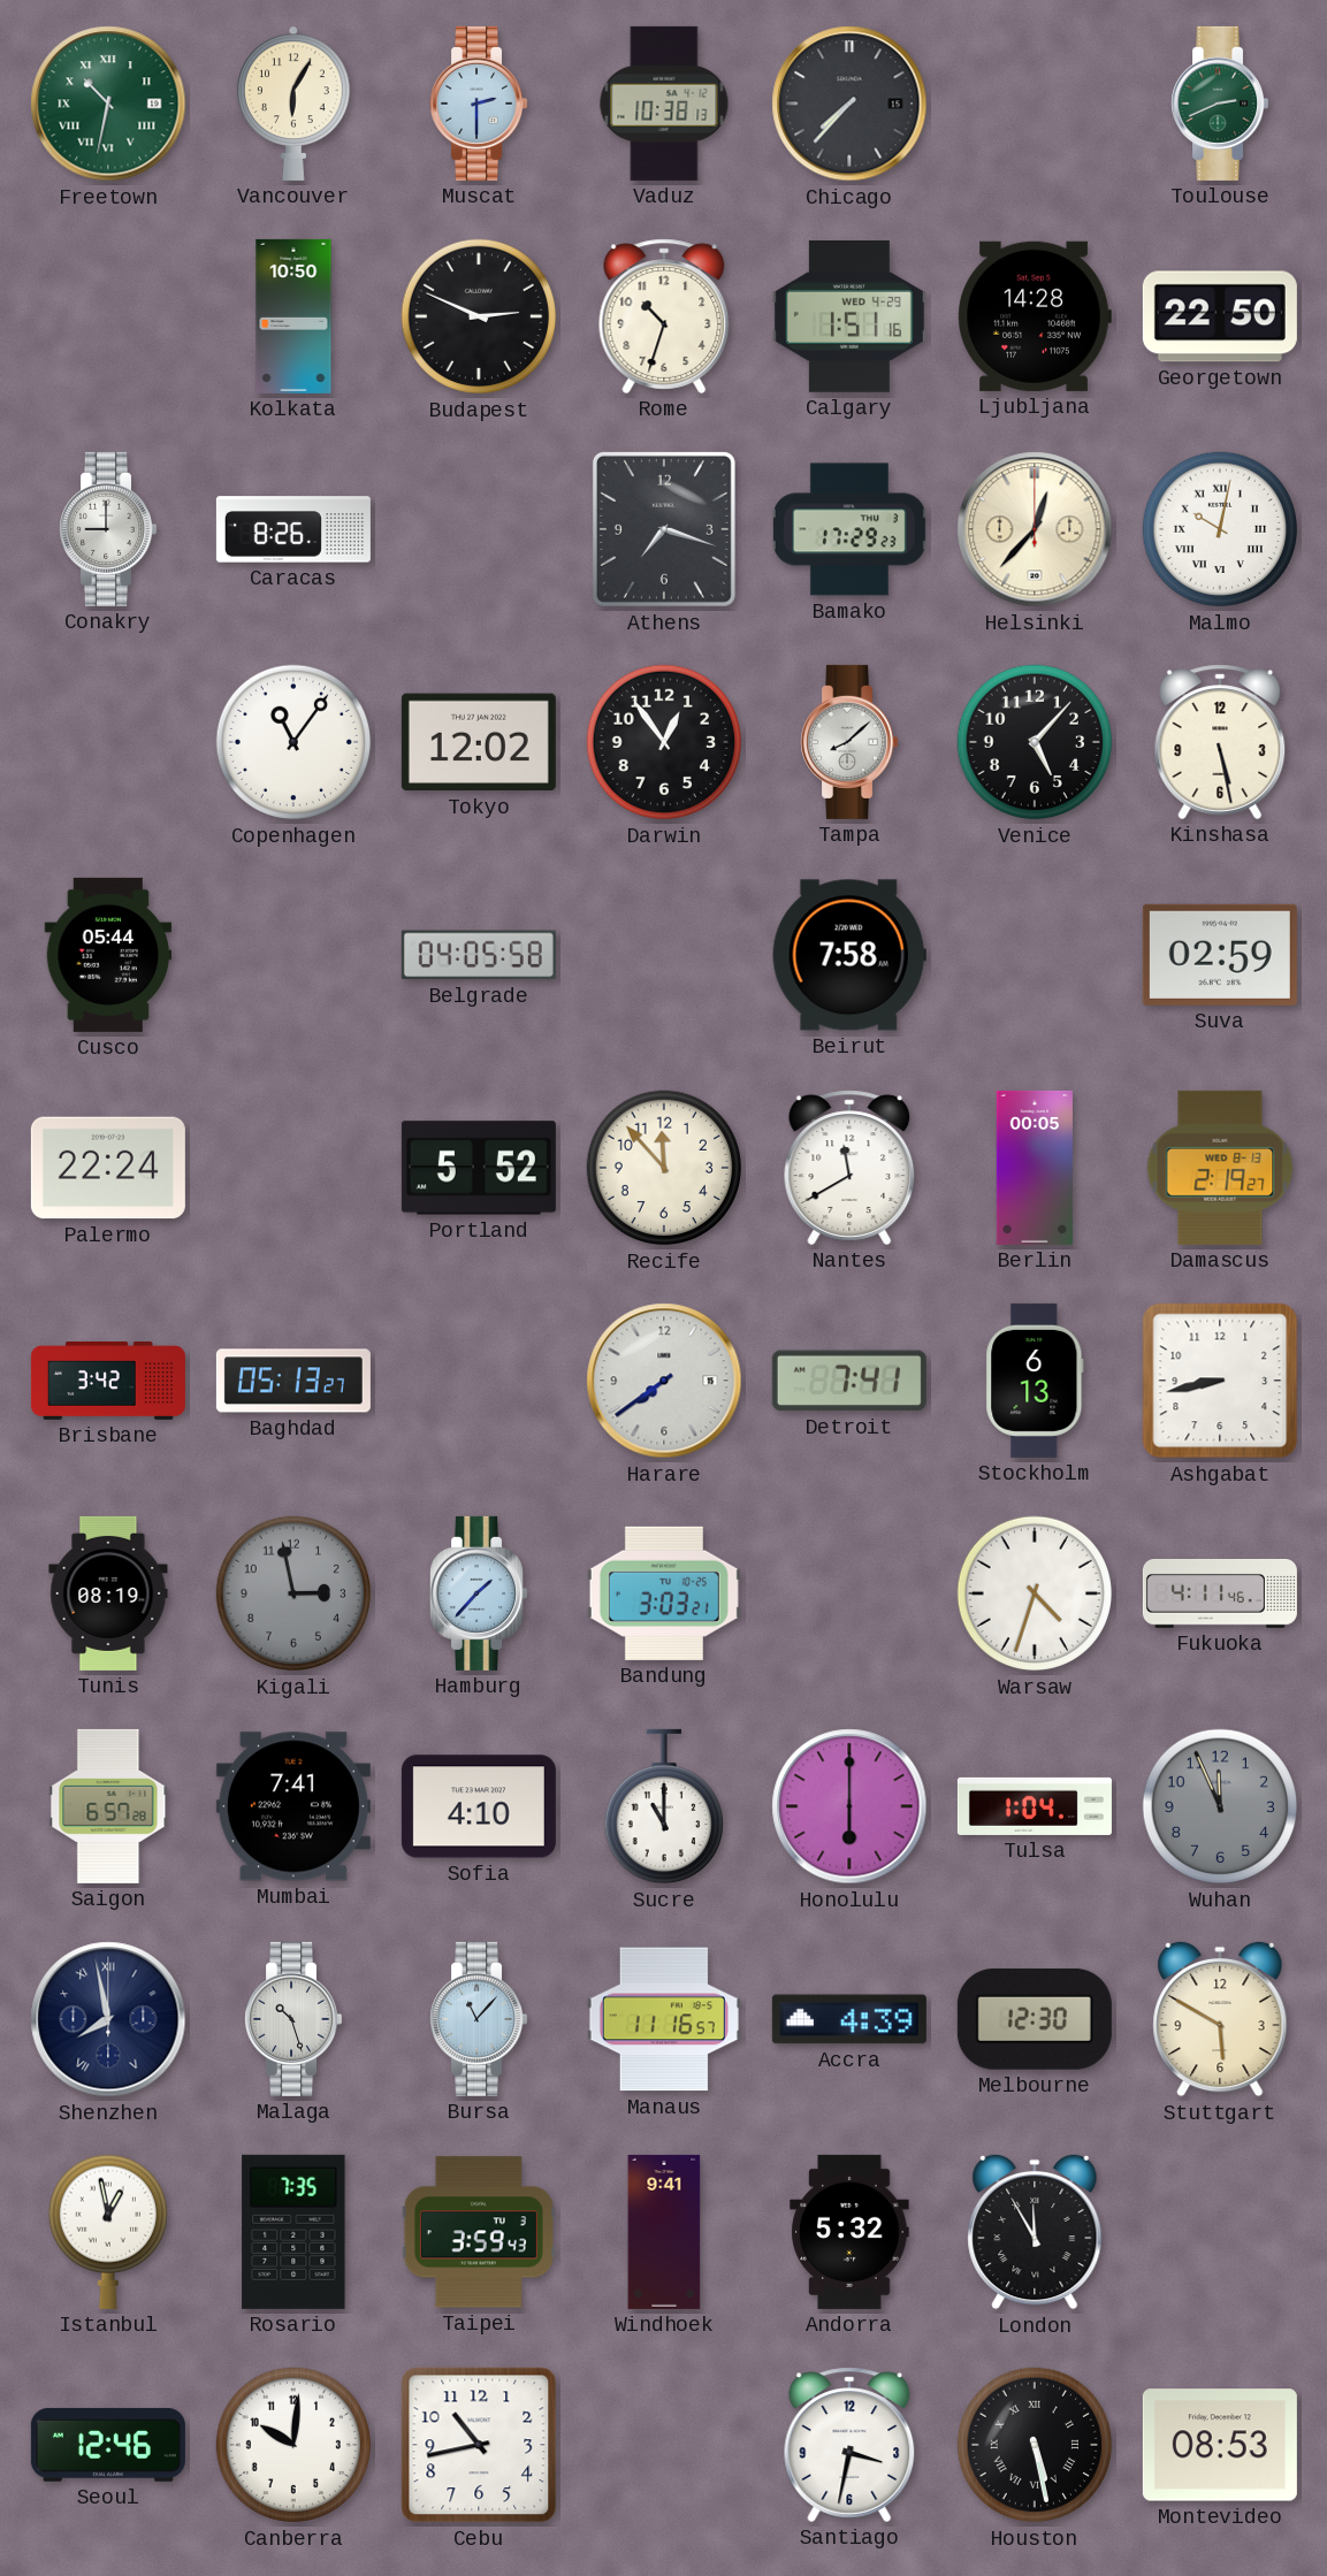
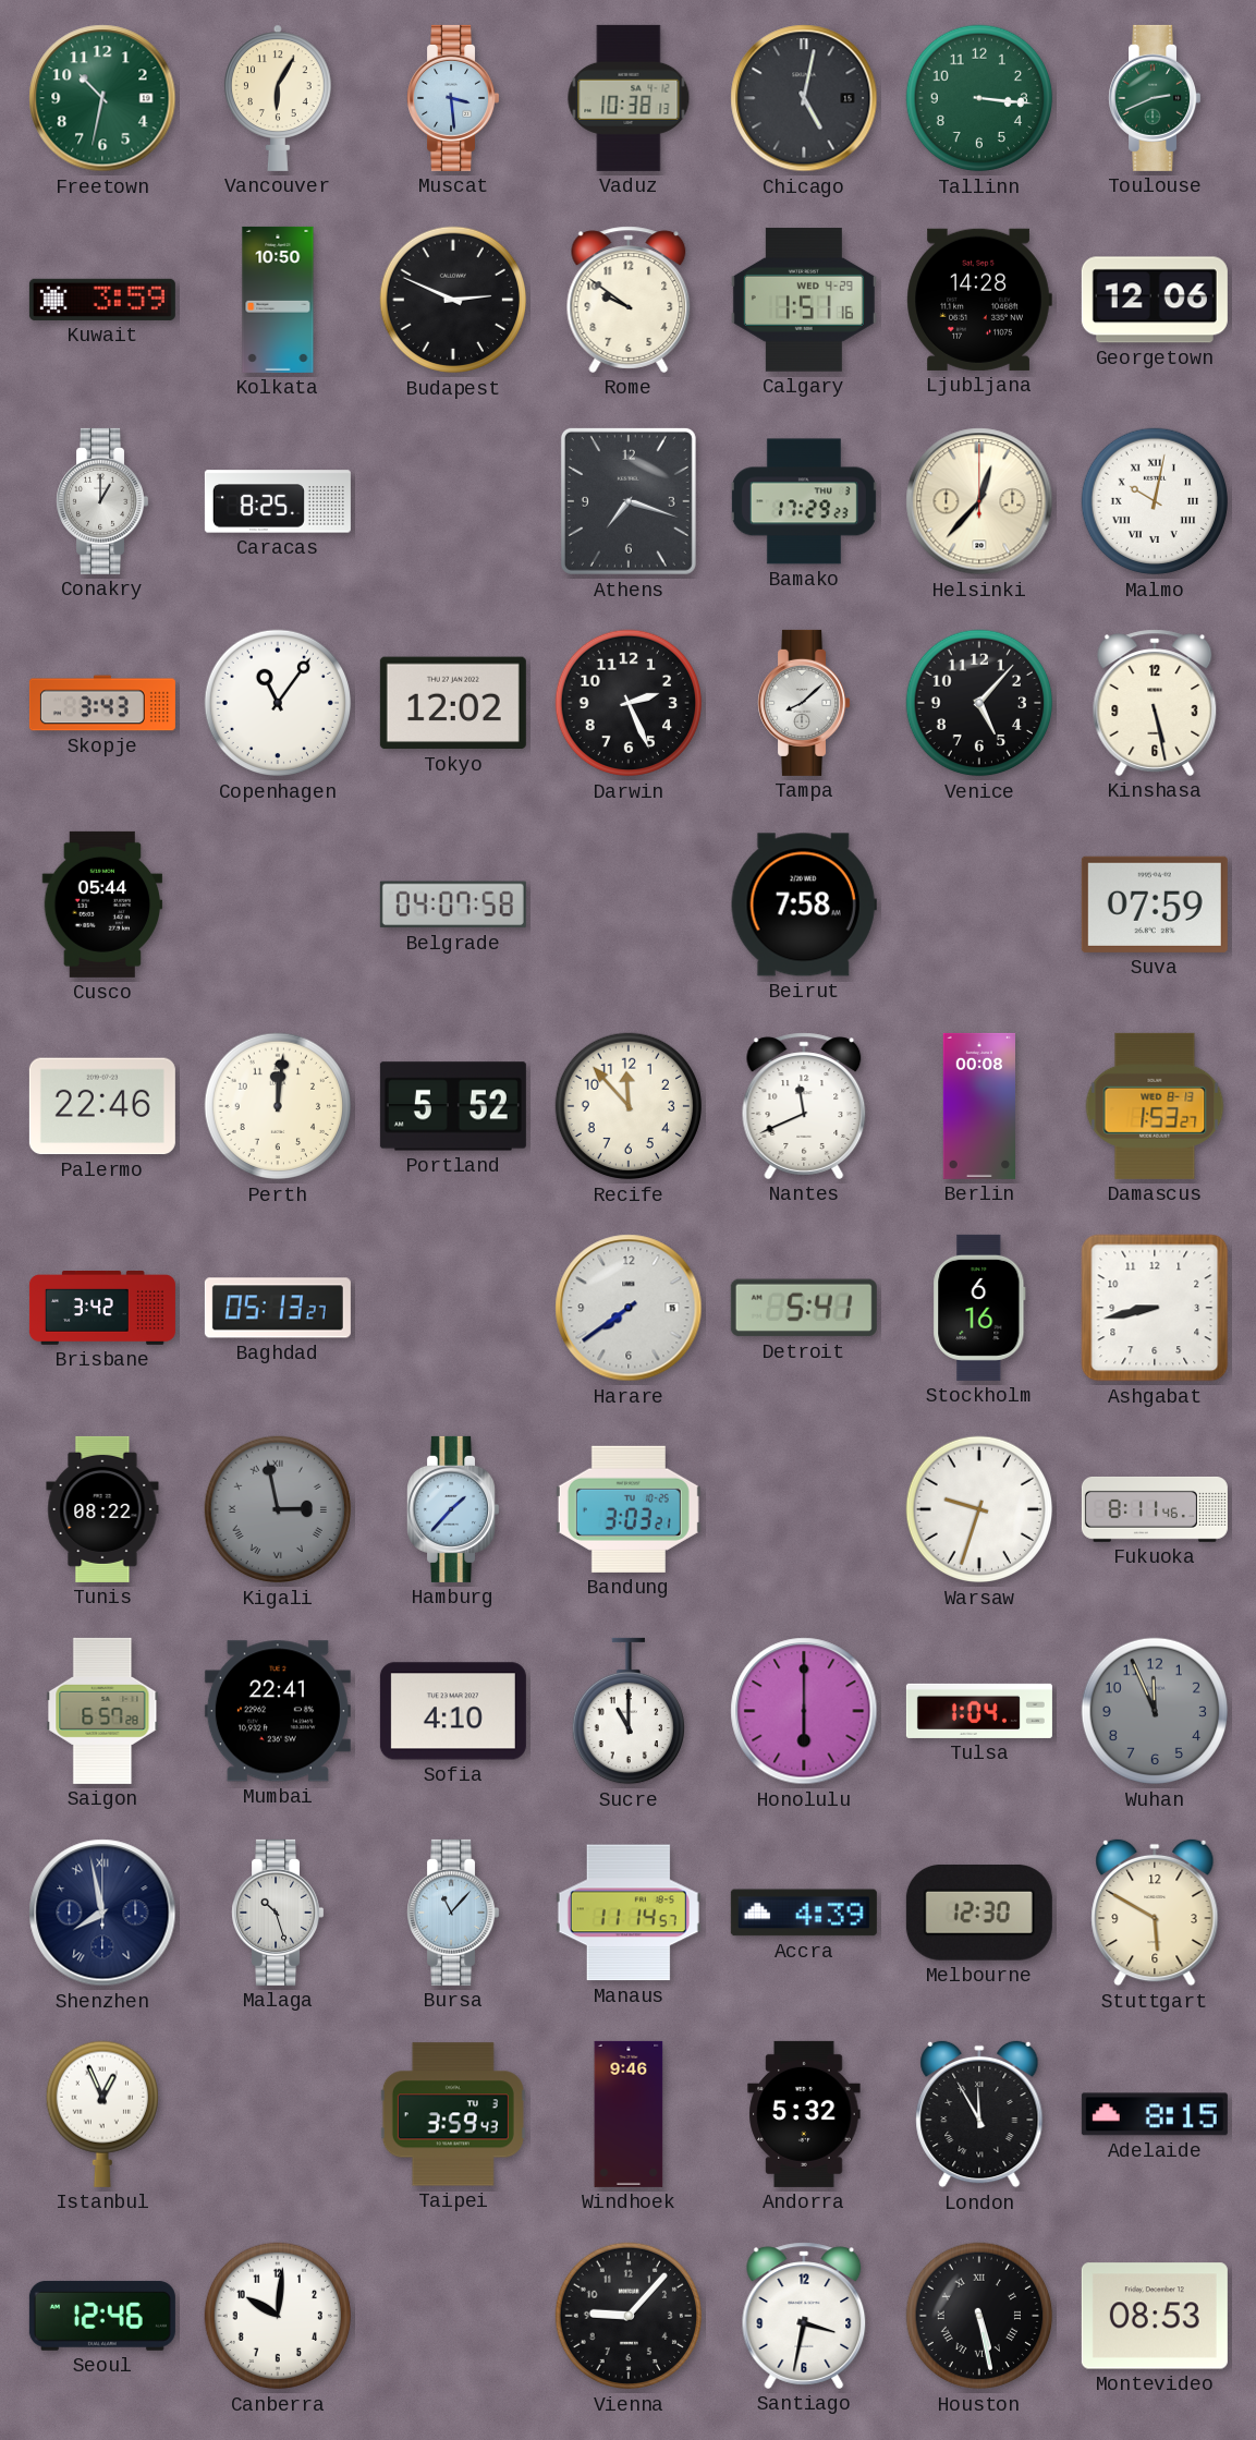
Freetown numerals: Roman -> Arabic (102, 98)
Muscat: 2:30 -> 3:29 (453, 98)
Chicago: 7:37 -> 5:02 (804, 98)
Tallinn: none -> 3:16 (979, 98)
Kuwait: none -> 3:59 (102, 300)
Rome: 10:33 -> 9:51 (629, 300)
Georgetown: 22:50 -> 12:06 (1155, 300)
Conakry: 9:00 -> 1:00 (102, 501)
Caracas: 8:26 -> 8:25 (278, 501)
Skopje: none -> 3:43 (102, 703)
Darwin: 12:54 -> 2:26 (629, 703)
Belgrade: 04:05 -> 04:07 (453, 905)
Suva: 02:59 -> 07:59 (1155, 905)
Palermo: 22:24 -> 22:46 (102, 1106)
Perth: none -> 12:01 (278, 1106)
Nantes: 11:40 -> 11:41 (804, 1106)
Berlin: 00:05 -> 00:08 (978, 1106)
Damascus: 2:19 -> 1:53 (1155, 1106)
Detroit: 7:41 -> 5:41 (804, 1308)
Stockholm: 6:13 -> 6:16 (979, 1308)
Tunis: 08:19 -> 08:22 (102, 1509)
Kigali numerals: Arabic -> Roman (278, 1509)
Warsaw: 4:33 -> 9:33 (979, 1509)
Fukuoka: 4:11 -> 8:11 (1155, 1509)
Mumbai: 7:41 -> 22:41 (278, 1711)
Manaus: 11:16 -> 11:14 (629, 1913)
Istanbul: 12:58 -> 12:56 (102, 2114)
Rosario: 7:35 -> none (293, 2232)
Windhoek: 9:41 -> 9:46 (629, 2114)
Adelaide: none -> 8:15 (1155, 2114)
Cebu: 10:43 -> none (479, 2445)
Vienna: none -> 9:07 (629, 2316)
